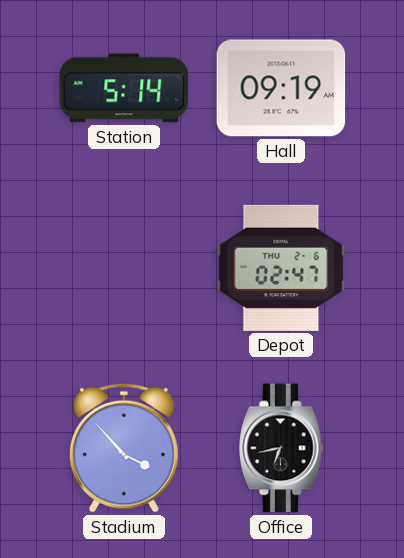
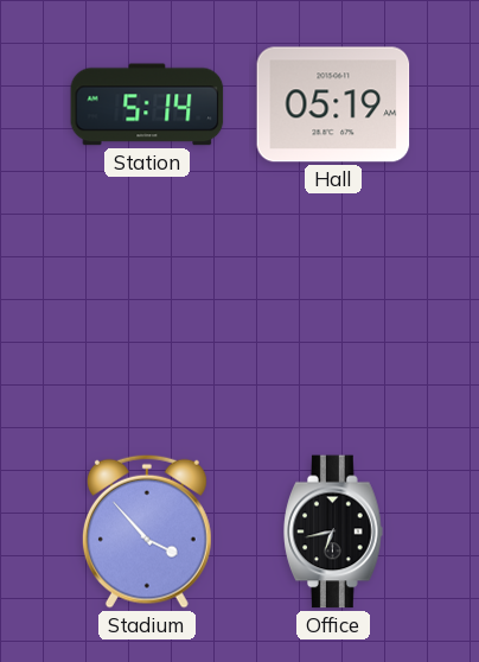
Hall: 09:19 -> 05:19 (333, 104)
Depot: 02:47 -> none (281, 268)
